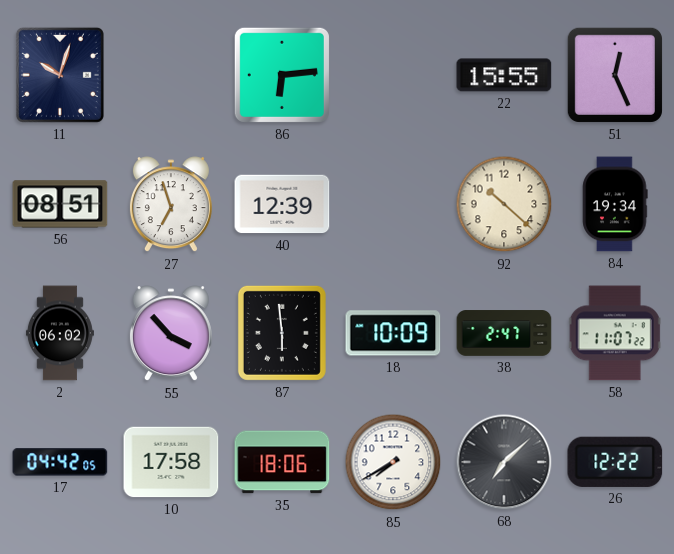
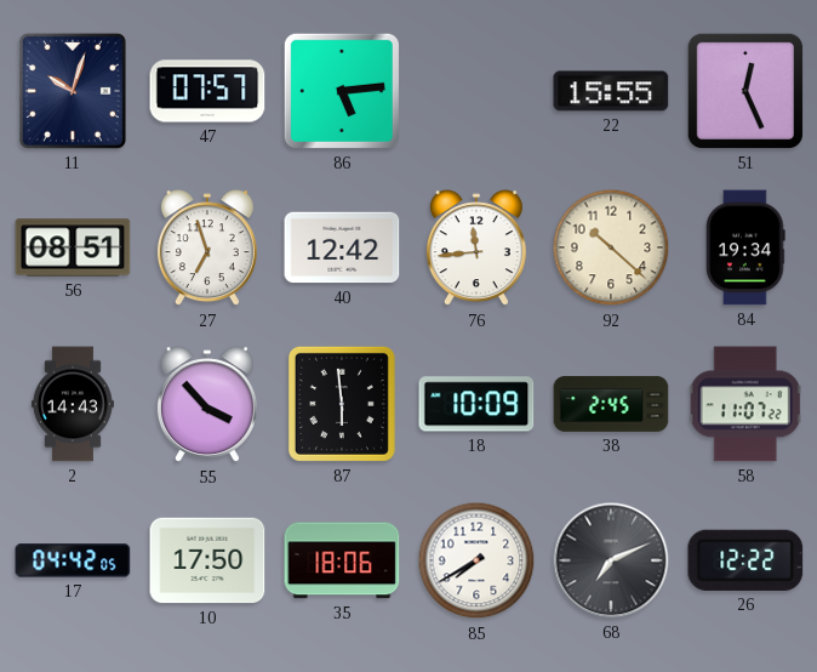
47: none -> 07:57 (207, 91)
86: 6:14 -> 5:14 (342, 91)
40: 12:39 -> 12:42 (342, 247)
76: none -> 11:44 (476, 249)
2: 06:02 -> 14:43 (73, 404)
38: 2:47 -> 2:45 (611, 404)
10: 17:58 -> 17:50 (207, 560)
68: 7:08 -> 7:11 (611, 560)
